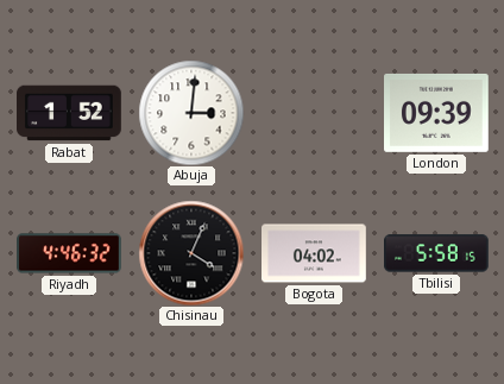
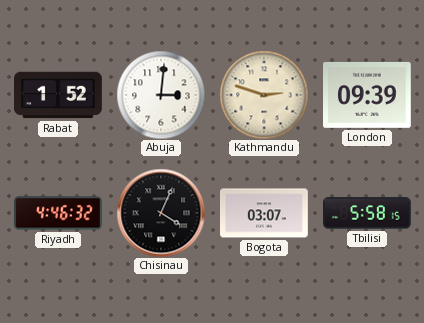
Kathmandu: none -> 2:48 (264, 95)
Bogota: 04:02 -> 03:07 (265, 213)
